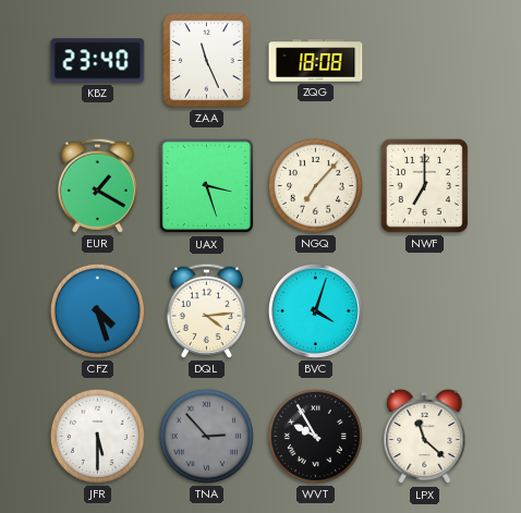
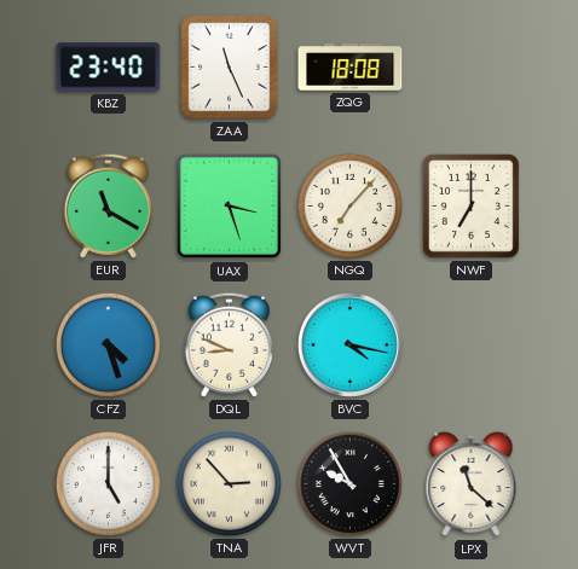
EUR: 1:20 -> 11:20 (108, 205)
DQL: 4:14 -> 8:49 (229, 344)
BVC: 4:03 -> 4:17 (349, 344)
JFR: 5:30 -> 5:00 (108, 483)
TNA dial: grey -> cream (229, 483)
